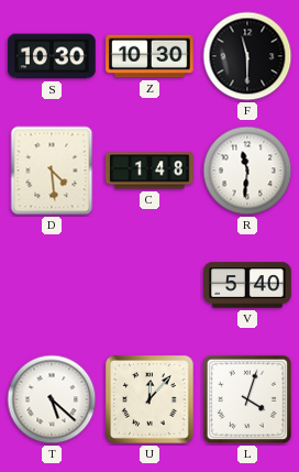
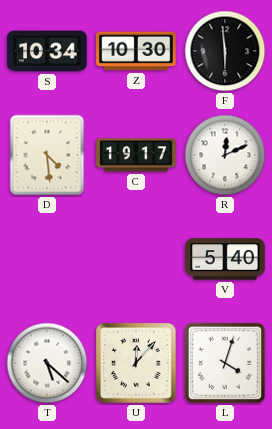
S: 10:30 -> 10:34 (47, 51)
F: 11:30 -> 5:59 (225, 51)
C: 1:48 -> 19:17 (136, 155)
R: 11:31 -> 12:11 (225, 155)
